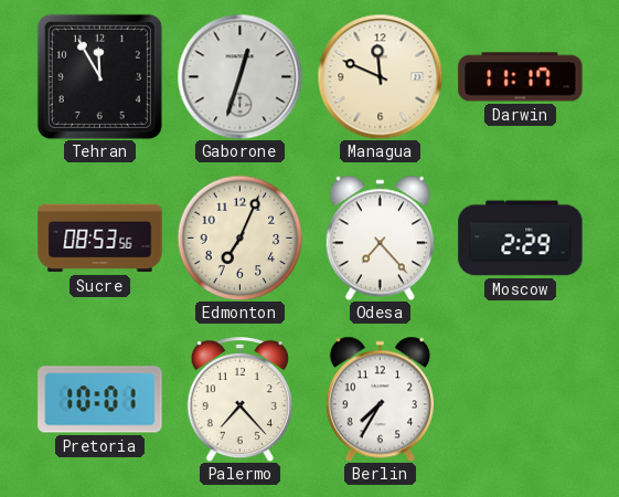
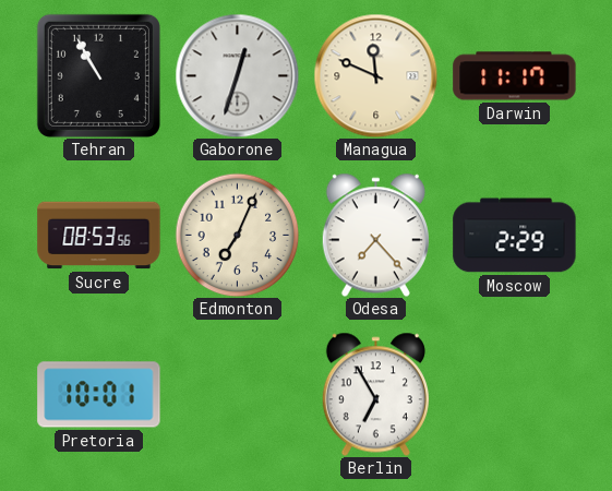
Tehran: 11:55 -> 10:55 (98, 75)
Palermo: 7:23 -> none (239, 400)
Berlin: 7:35 -> 6:55 (375, 394)
